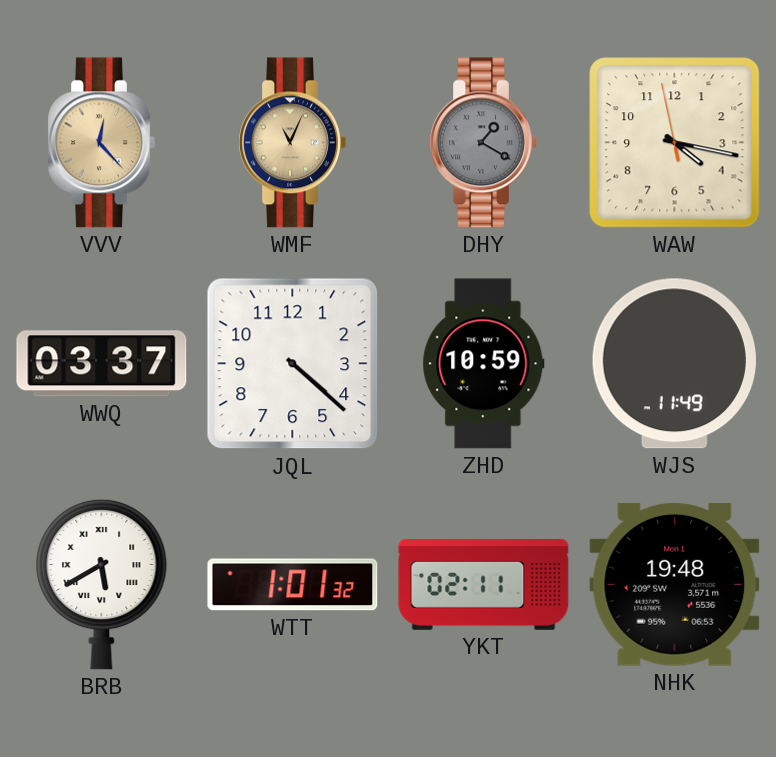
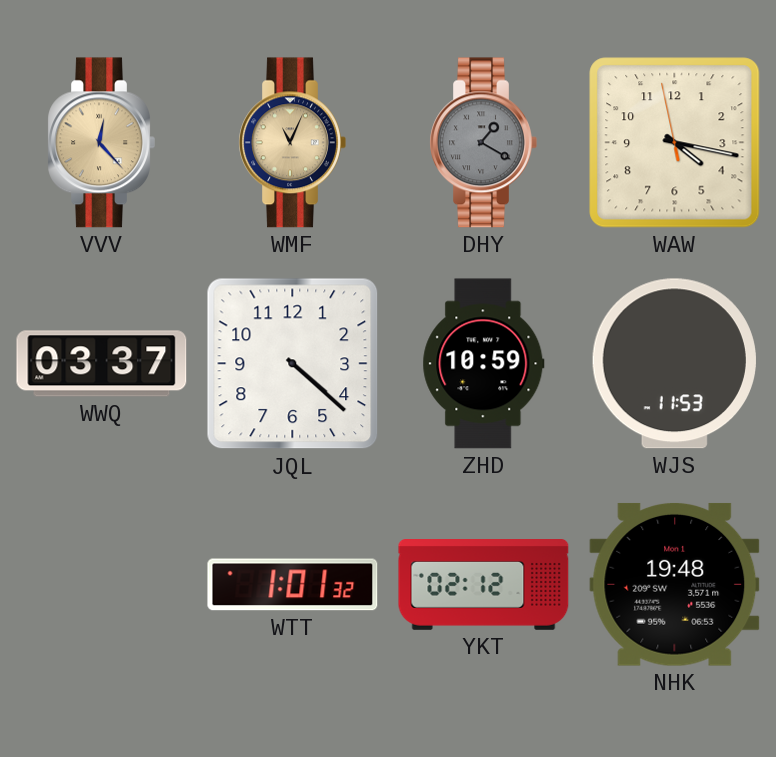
WJS: 11:49 -> 11:53 (674, 364)
BRB: 5:40 -> none (102, 584)
YKT: 02:11 -> 02:12 (484, 585)
